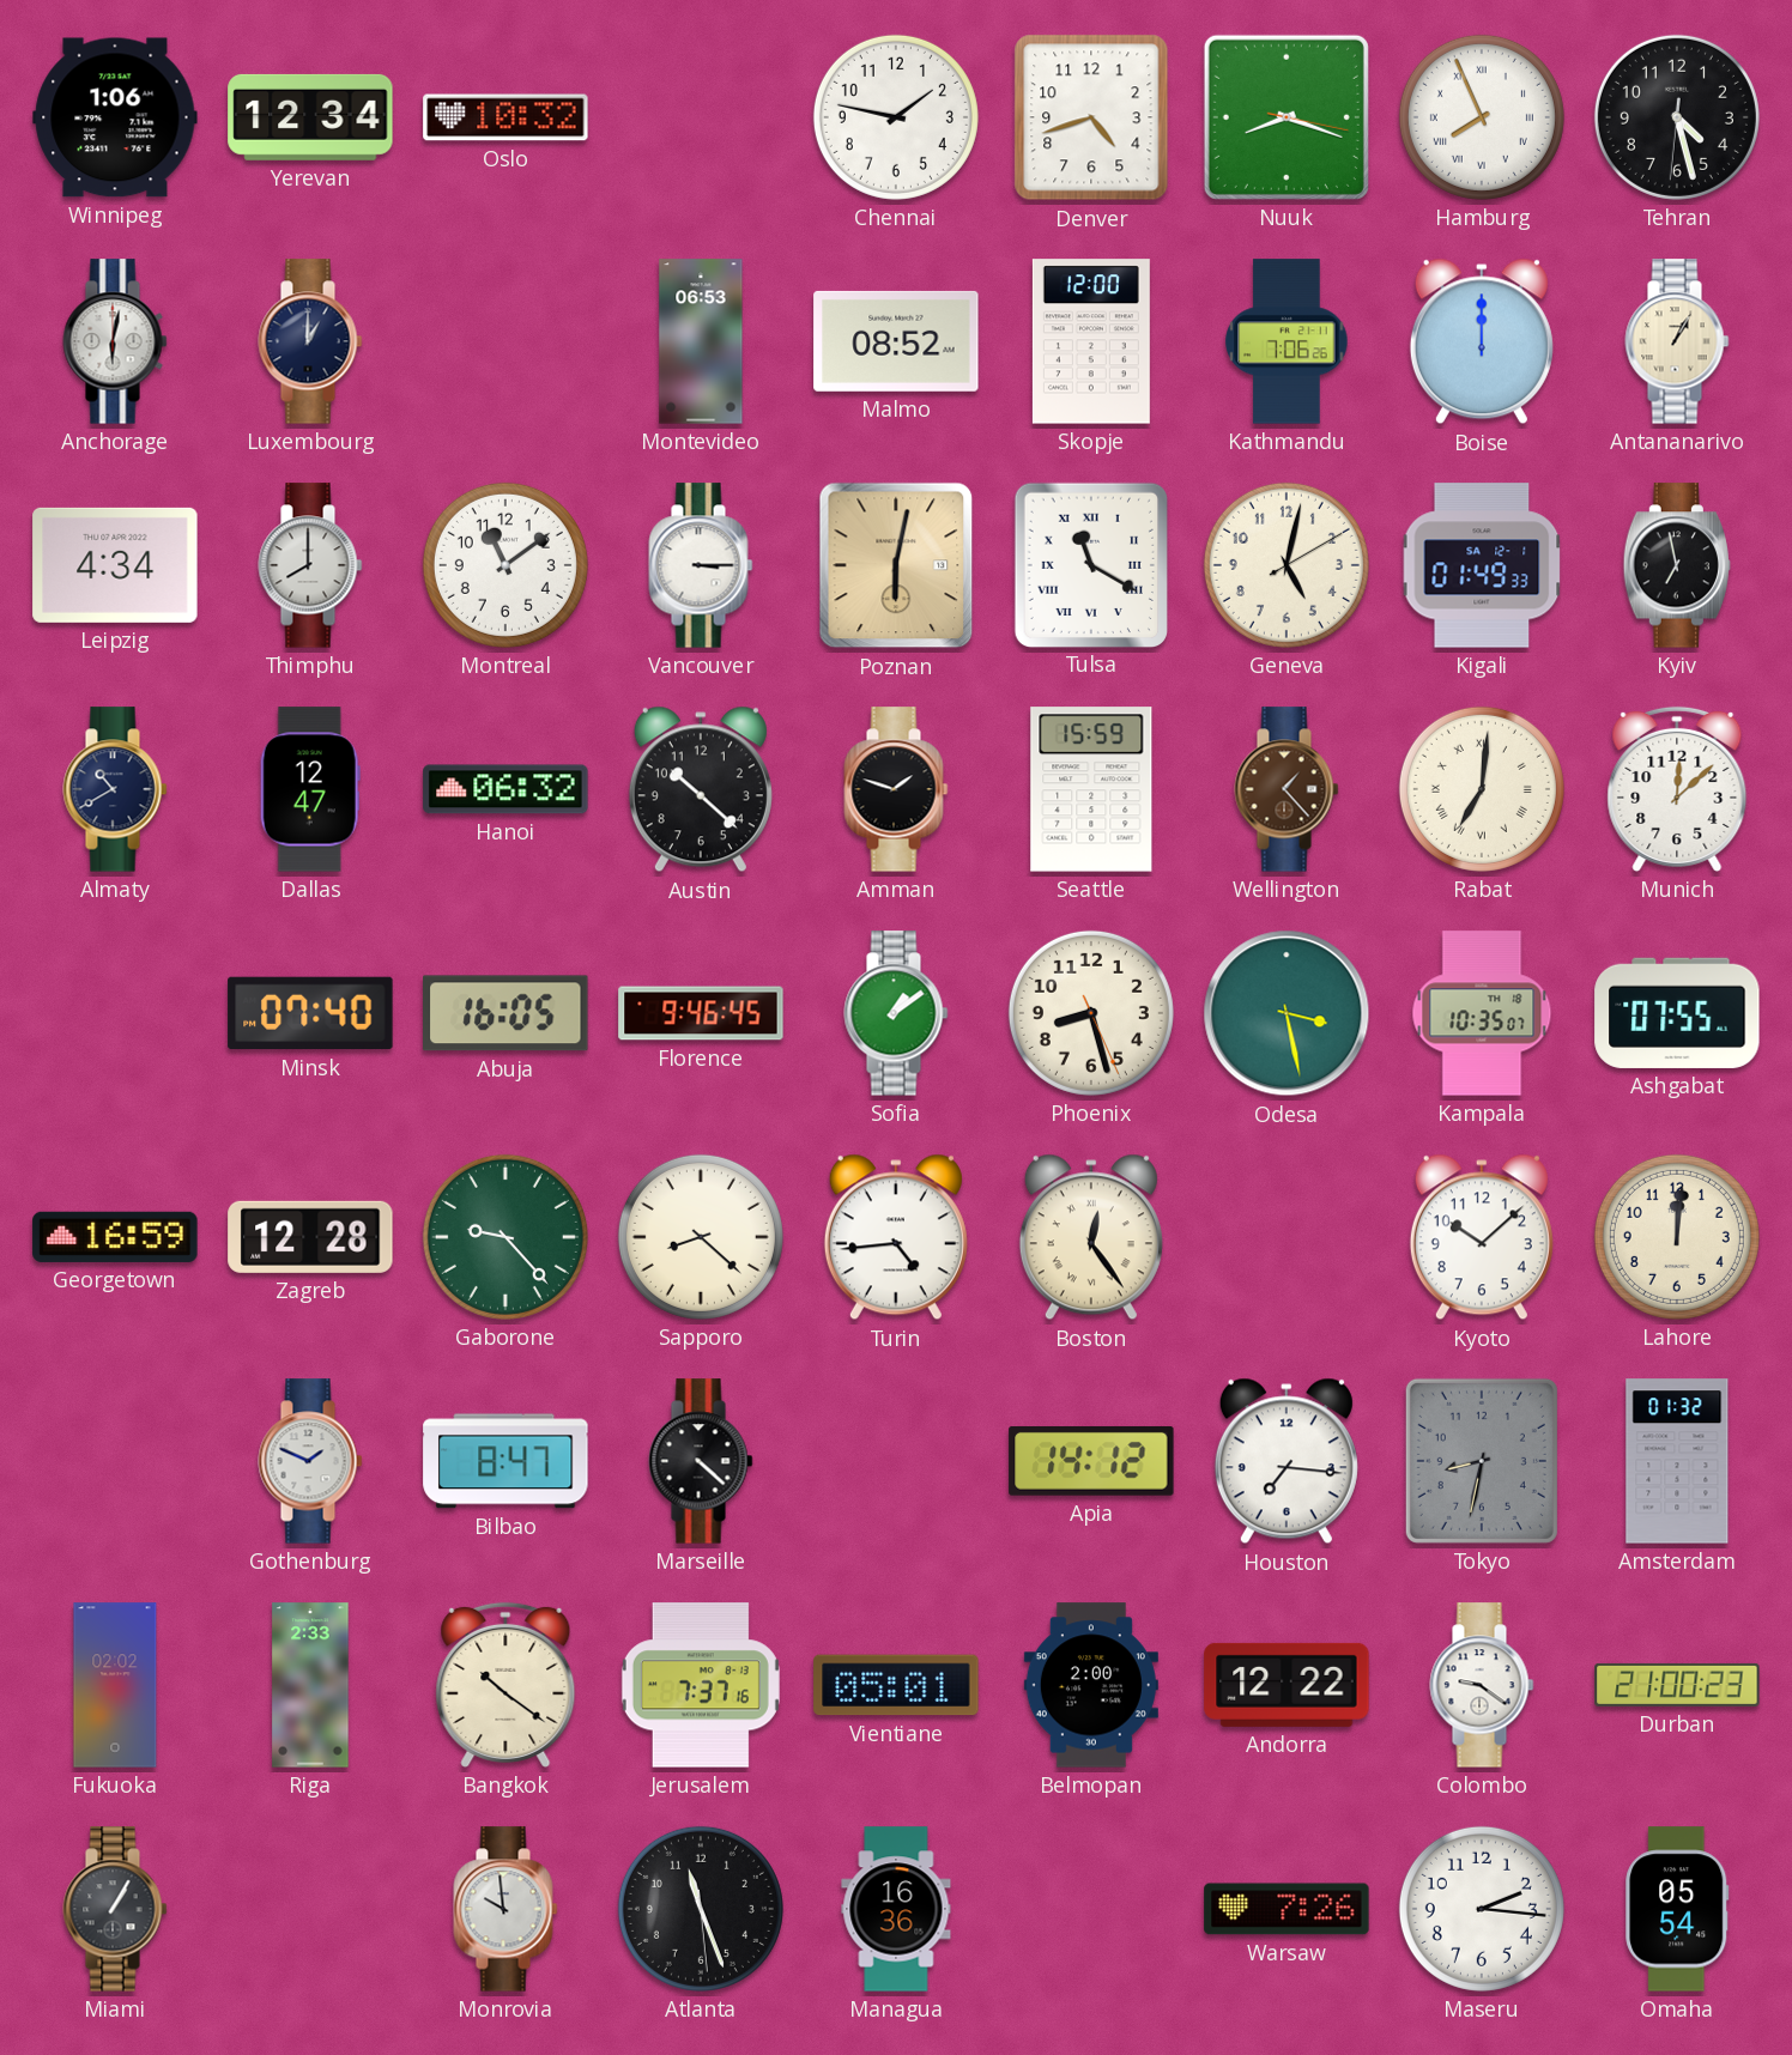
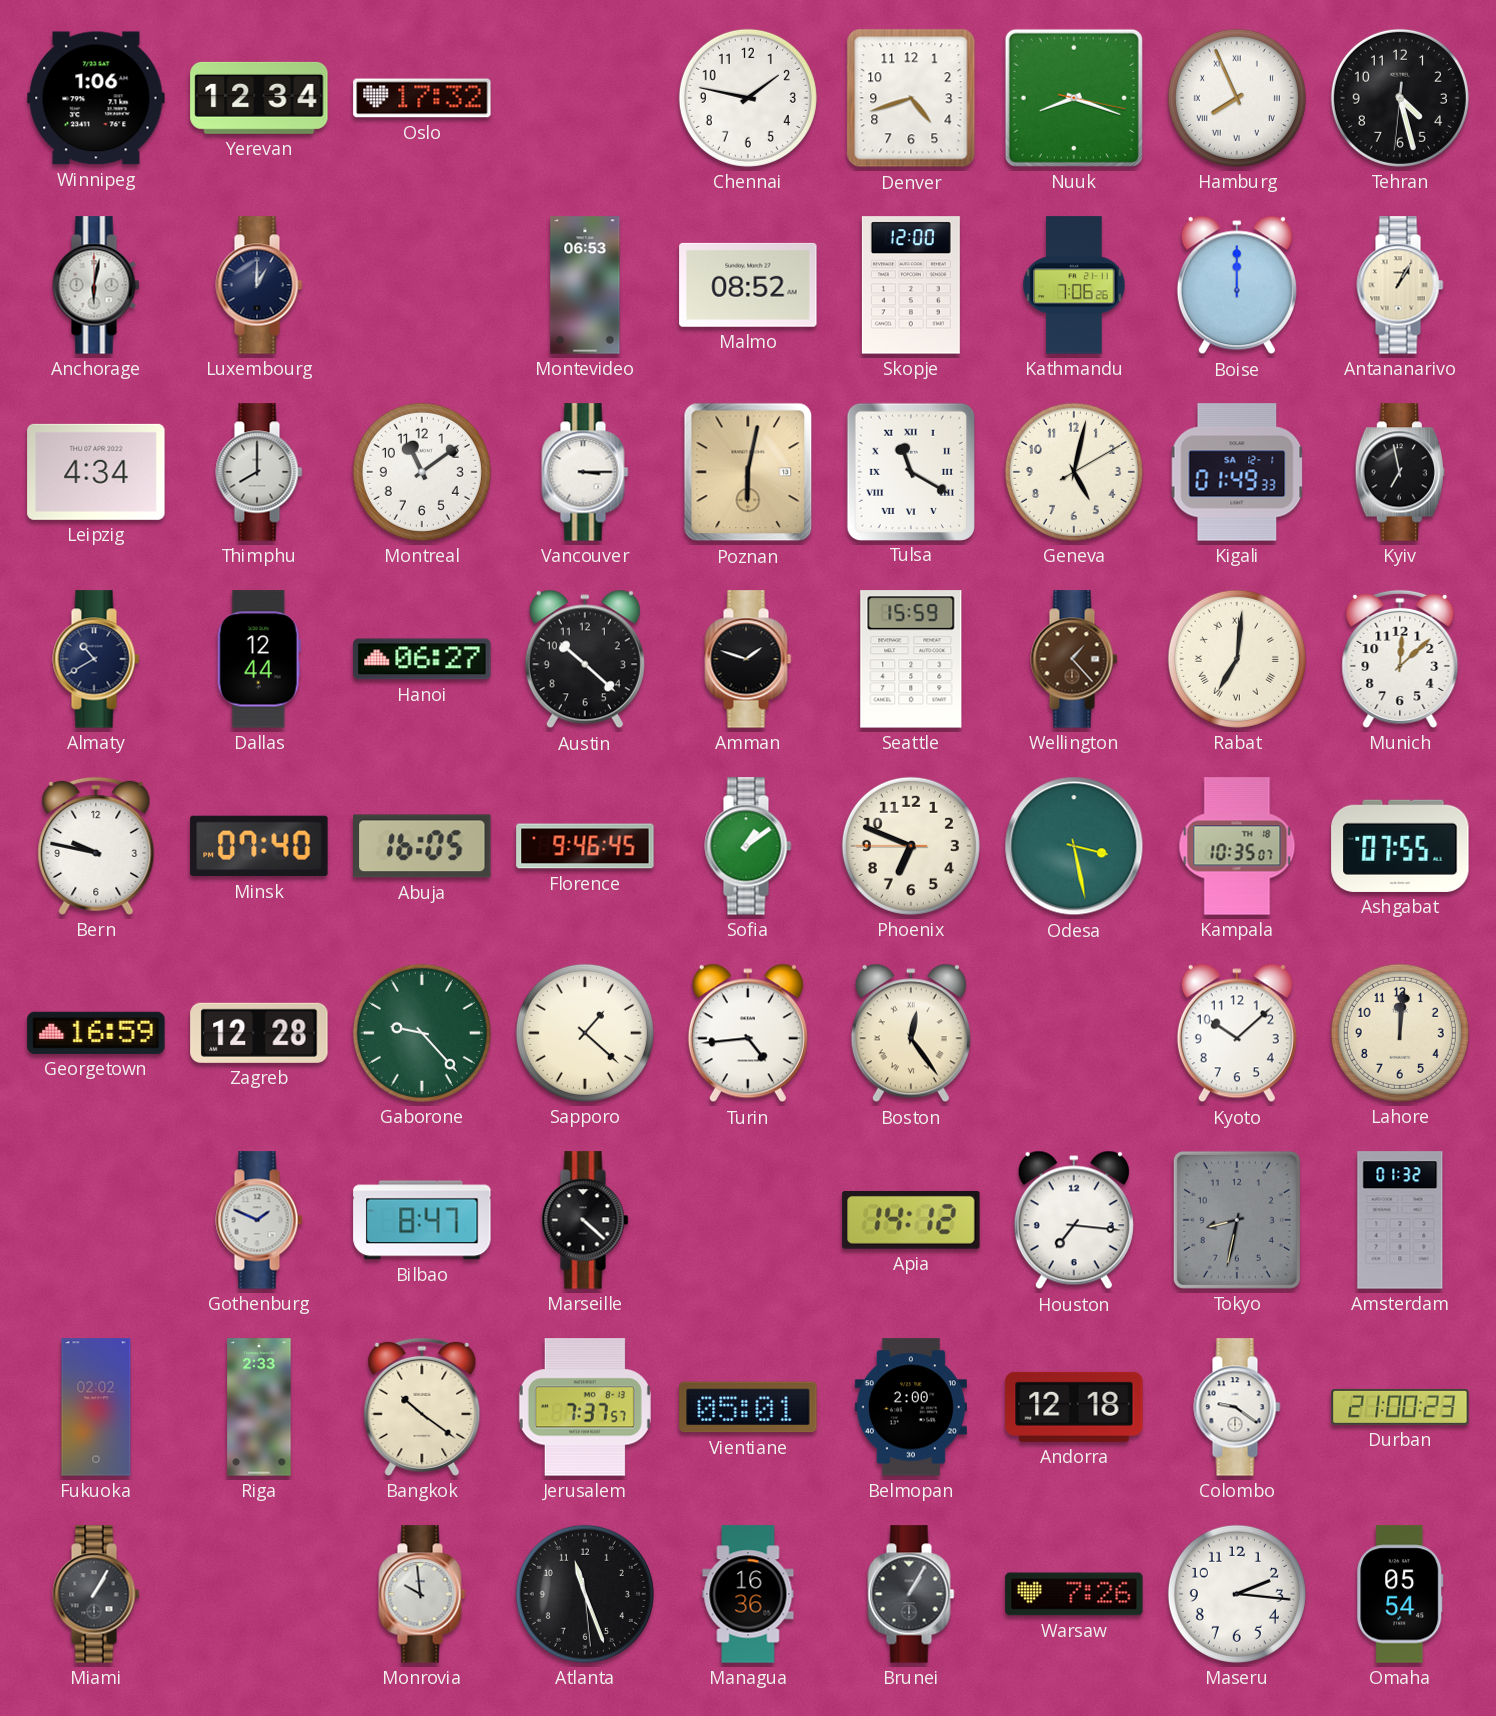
Oslo: 10:32 -> 17:32 (422, 98)
Dallas: 12:47 -> 12:44 (259, 659)
Hanoi: 06:32 -> 06:27 (422, 659)
Bern: none -> 9:47 (96, 846)
Phoenix: 8:27 -> 6:48 (911, 846)
Sapporo: 8:22 -> 1:22 (585, 1033)
Jerusalem: 7:37:16 -> 7:37:57 (585, 1407)
Andorra: 12:22 -> 12:18 (1074, 1407)
Brunei: none -> 1:05 (911, 1594)
